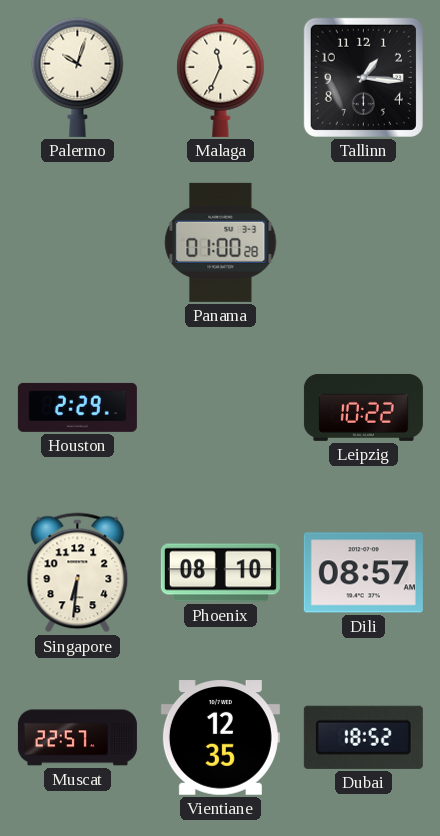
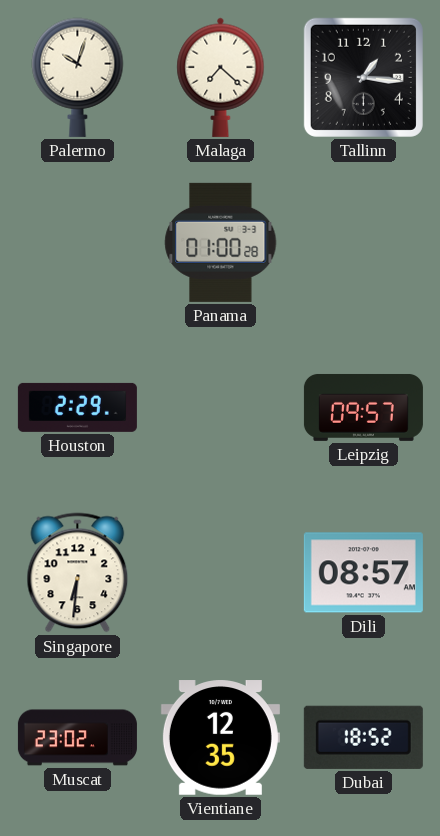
Malaga: 11:34 -> 7:22 (221, 77)
Leipzig: 10:22 -> 09:57 (363, 407)
Phoenix: 08:10 -> none (220, 573)
Muscat: 22:57 -> 23:02 (77, 738)
